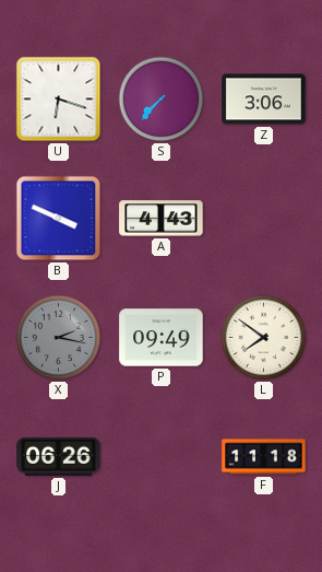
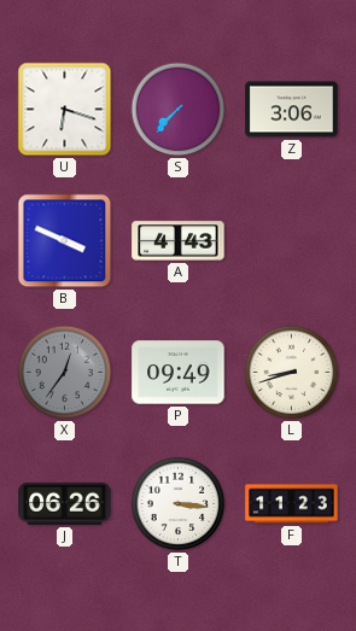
X: 2:17 -> 12:36 (65, 373)
L: 7:51 -> 8:42 (292, 373)
T: none -> 3:16 (179, 504)
F: 11:18 -> 11:23 (292, 504)
